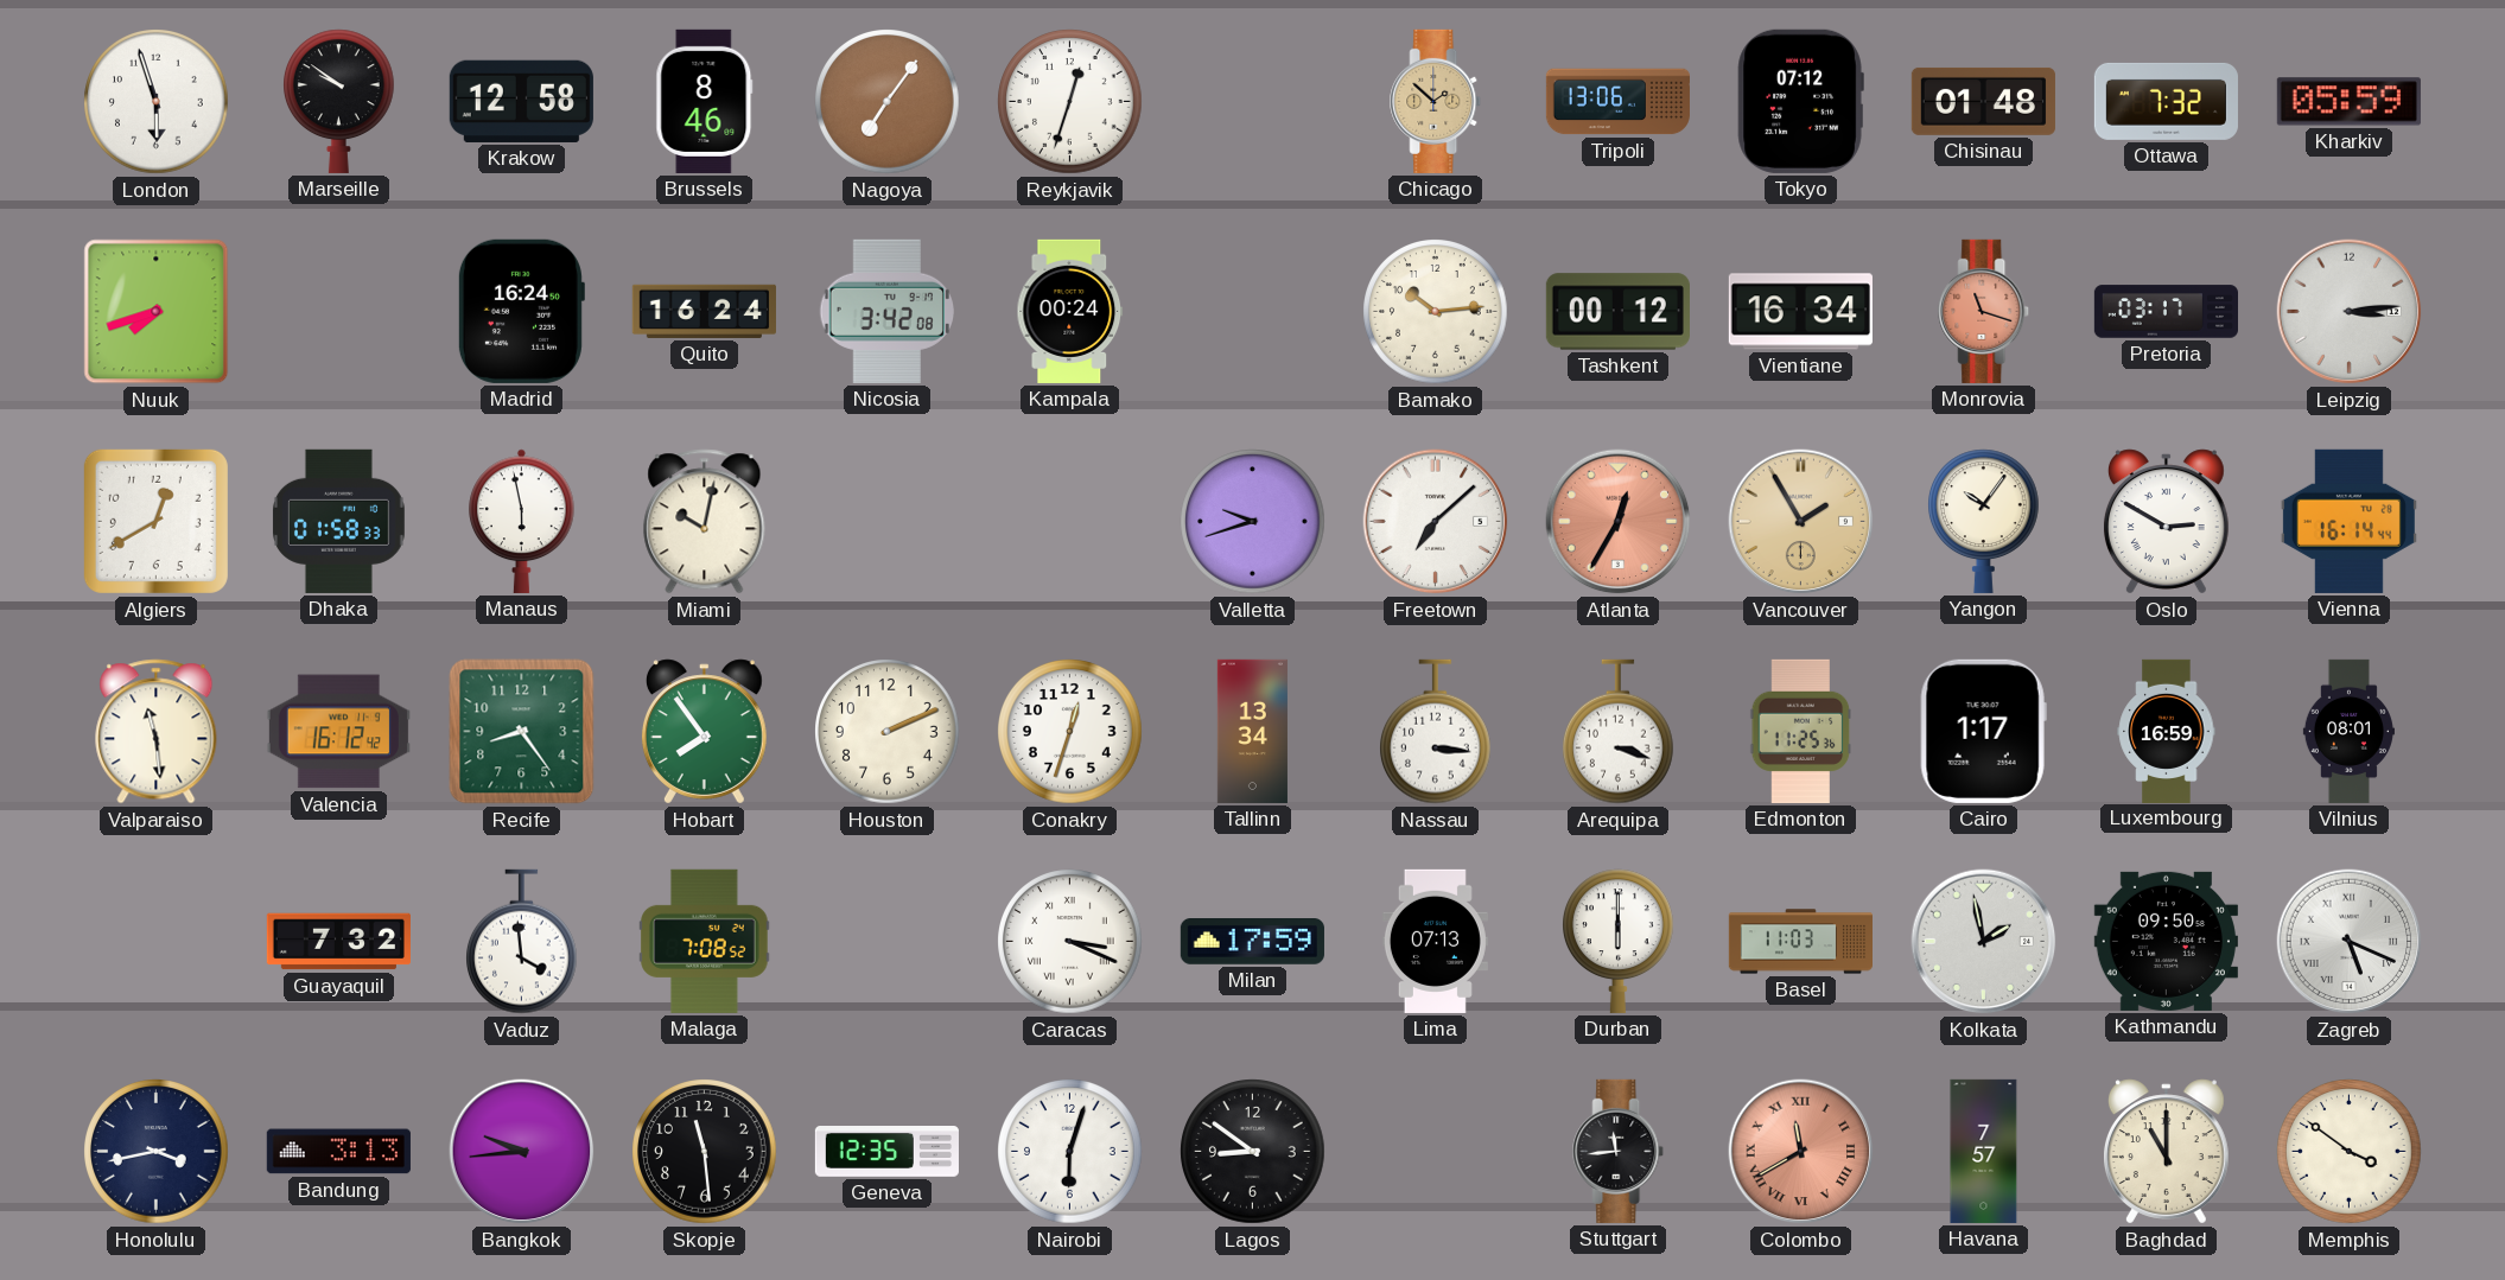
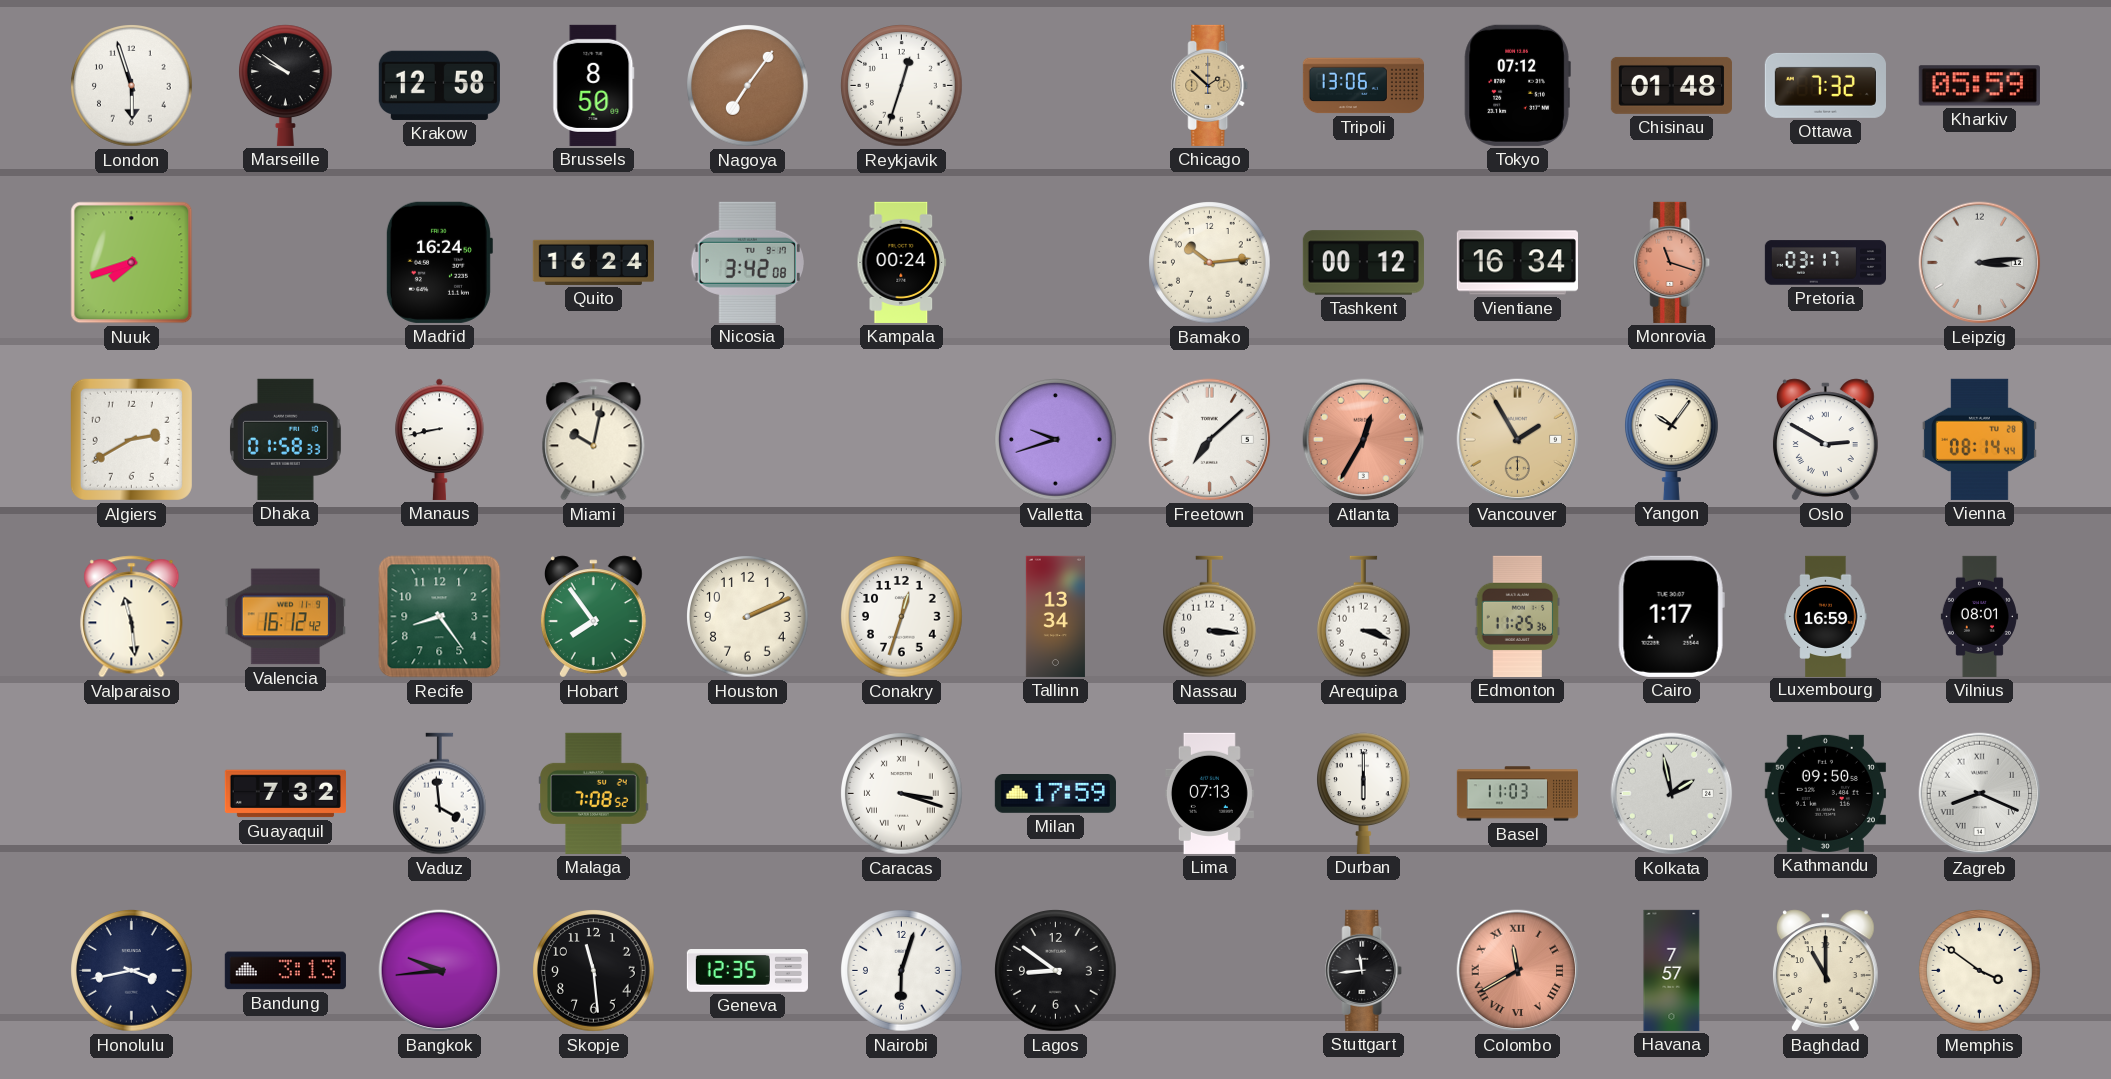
Brussels: 8:46 -> 8:50 (594, 85)
Algiers: 12:40 -> 2:40 (131, 439)
Manaus: 5:58 -> 8:43 (440, 439)
Vienna: 16:14 -> 08:14 (1979, 439)
Caracas: 3:19 -> 3:18 (902, 794)
Zagreb: 5:19 -> 8:19 (1980, 794)
